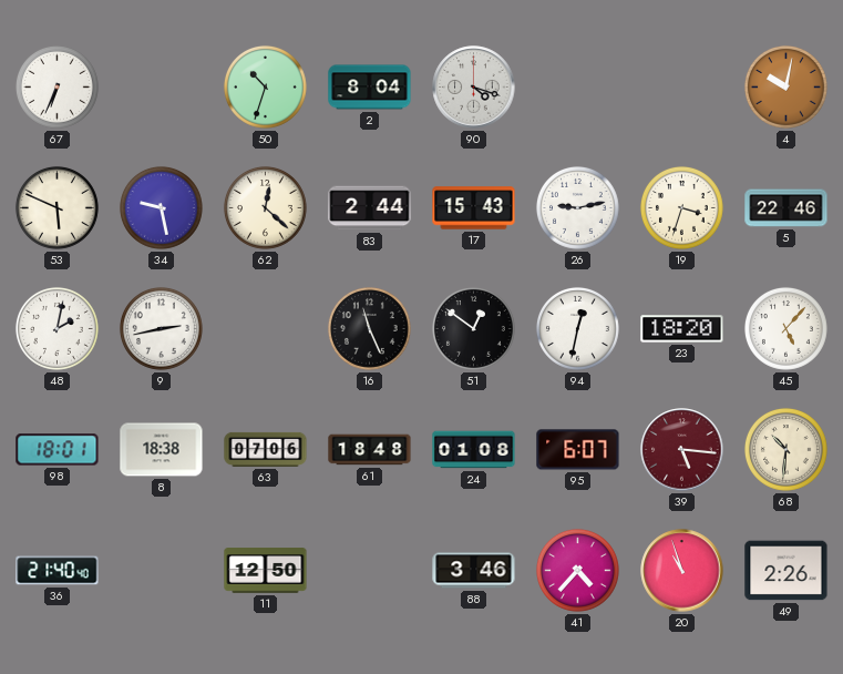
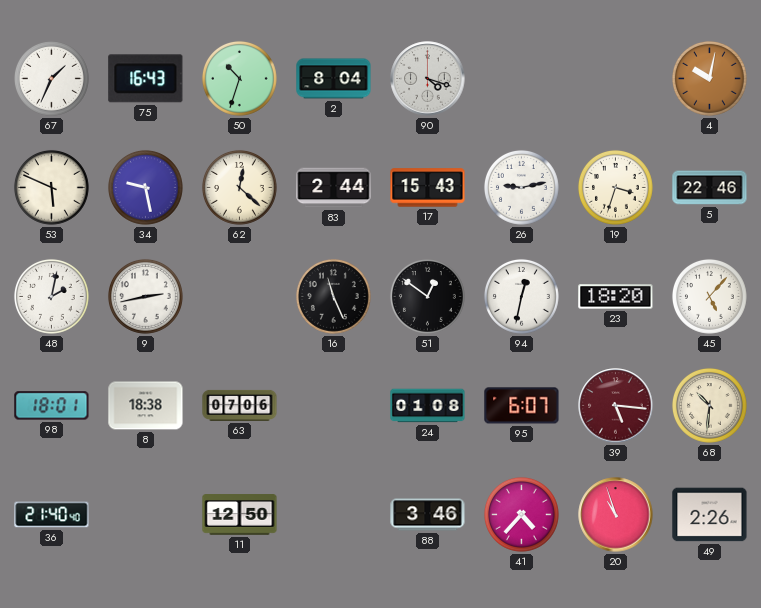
67: 6:34 -> 1:34 (52, 78)
75: none -> 16:43 (146, 79)
61: 18:48 -> none (370, 450)
